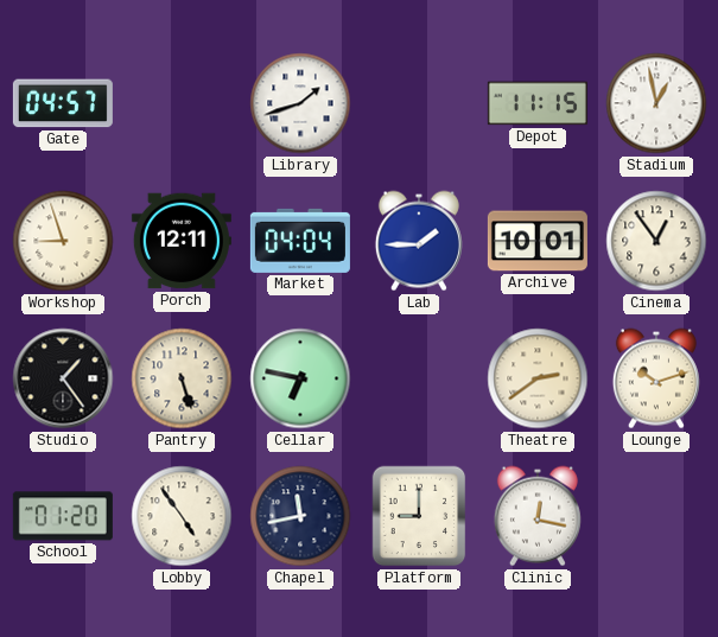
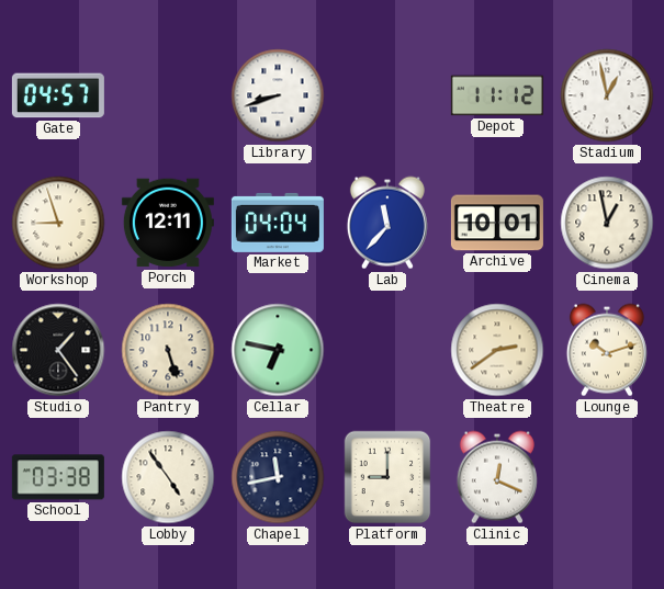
Library: 1:42 -> 8:42 (278, 95)
Depot: 11:15 -> 11:12 (497, 95)
Lab: 1:45 -> 11:37 (387, 223)
Cinema: 12:54 -> 12:58 (607, 223)
School: 01:20 -> 03:38 (58, 477)
Clinic: 12:17 -> 12:19 (497, 477)
